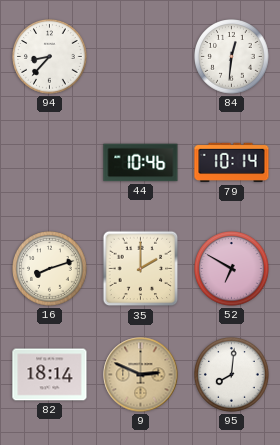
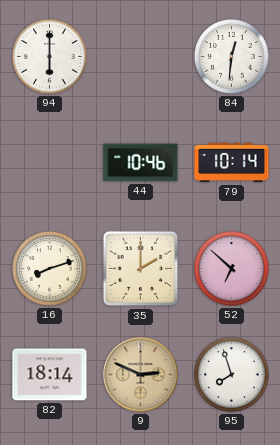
94: 8:37 -> 6:00 (50, 57)
52: 6:50 -> 6:52 (232, 269)
95: 8:01 -> 7:57 (232, 375)
